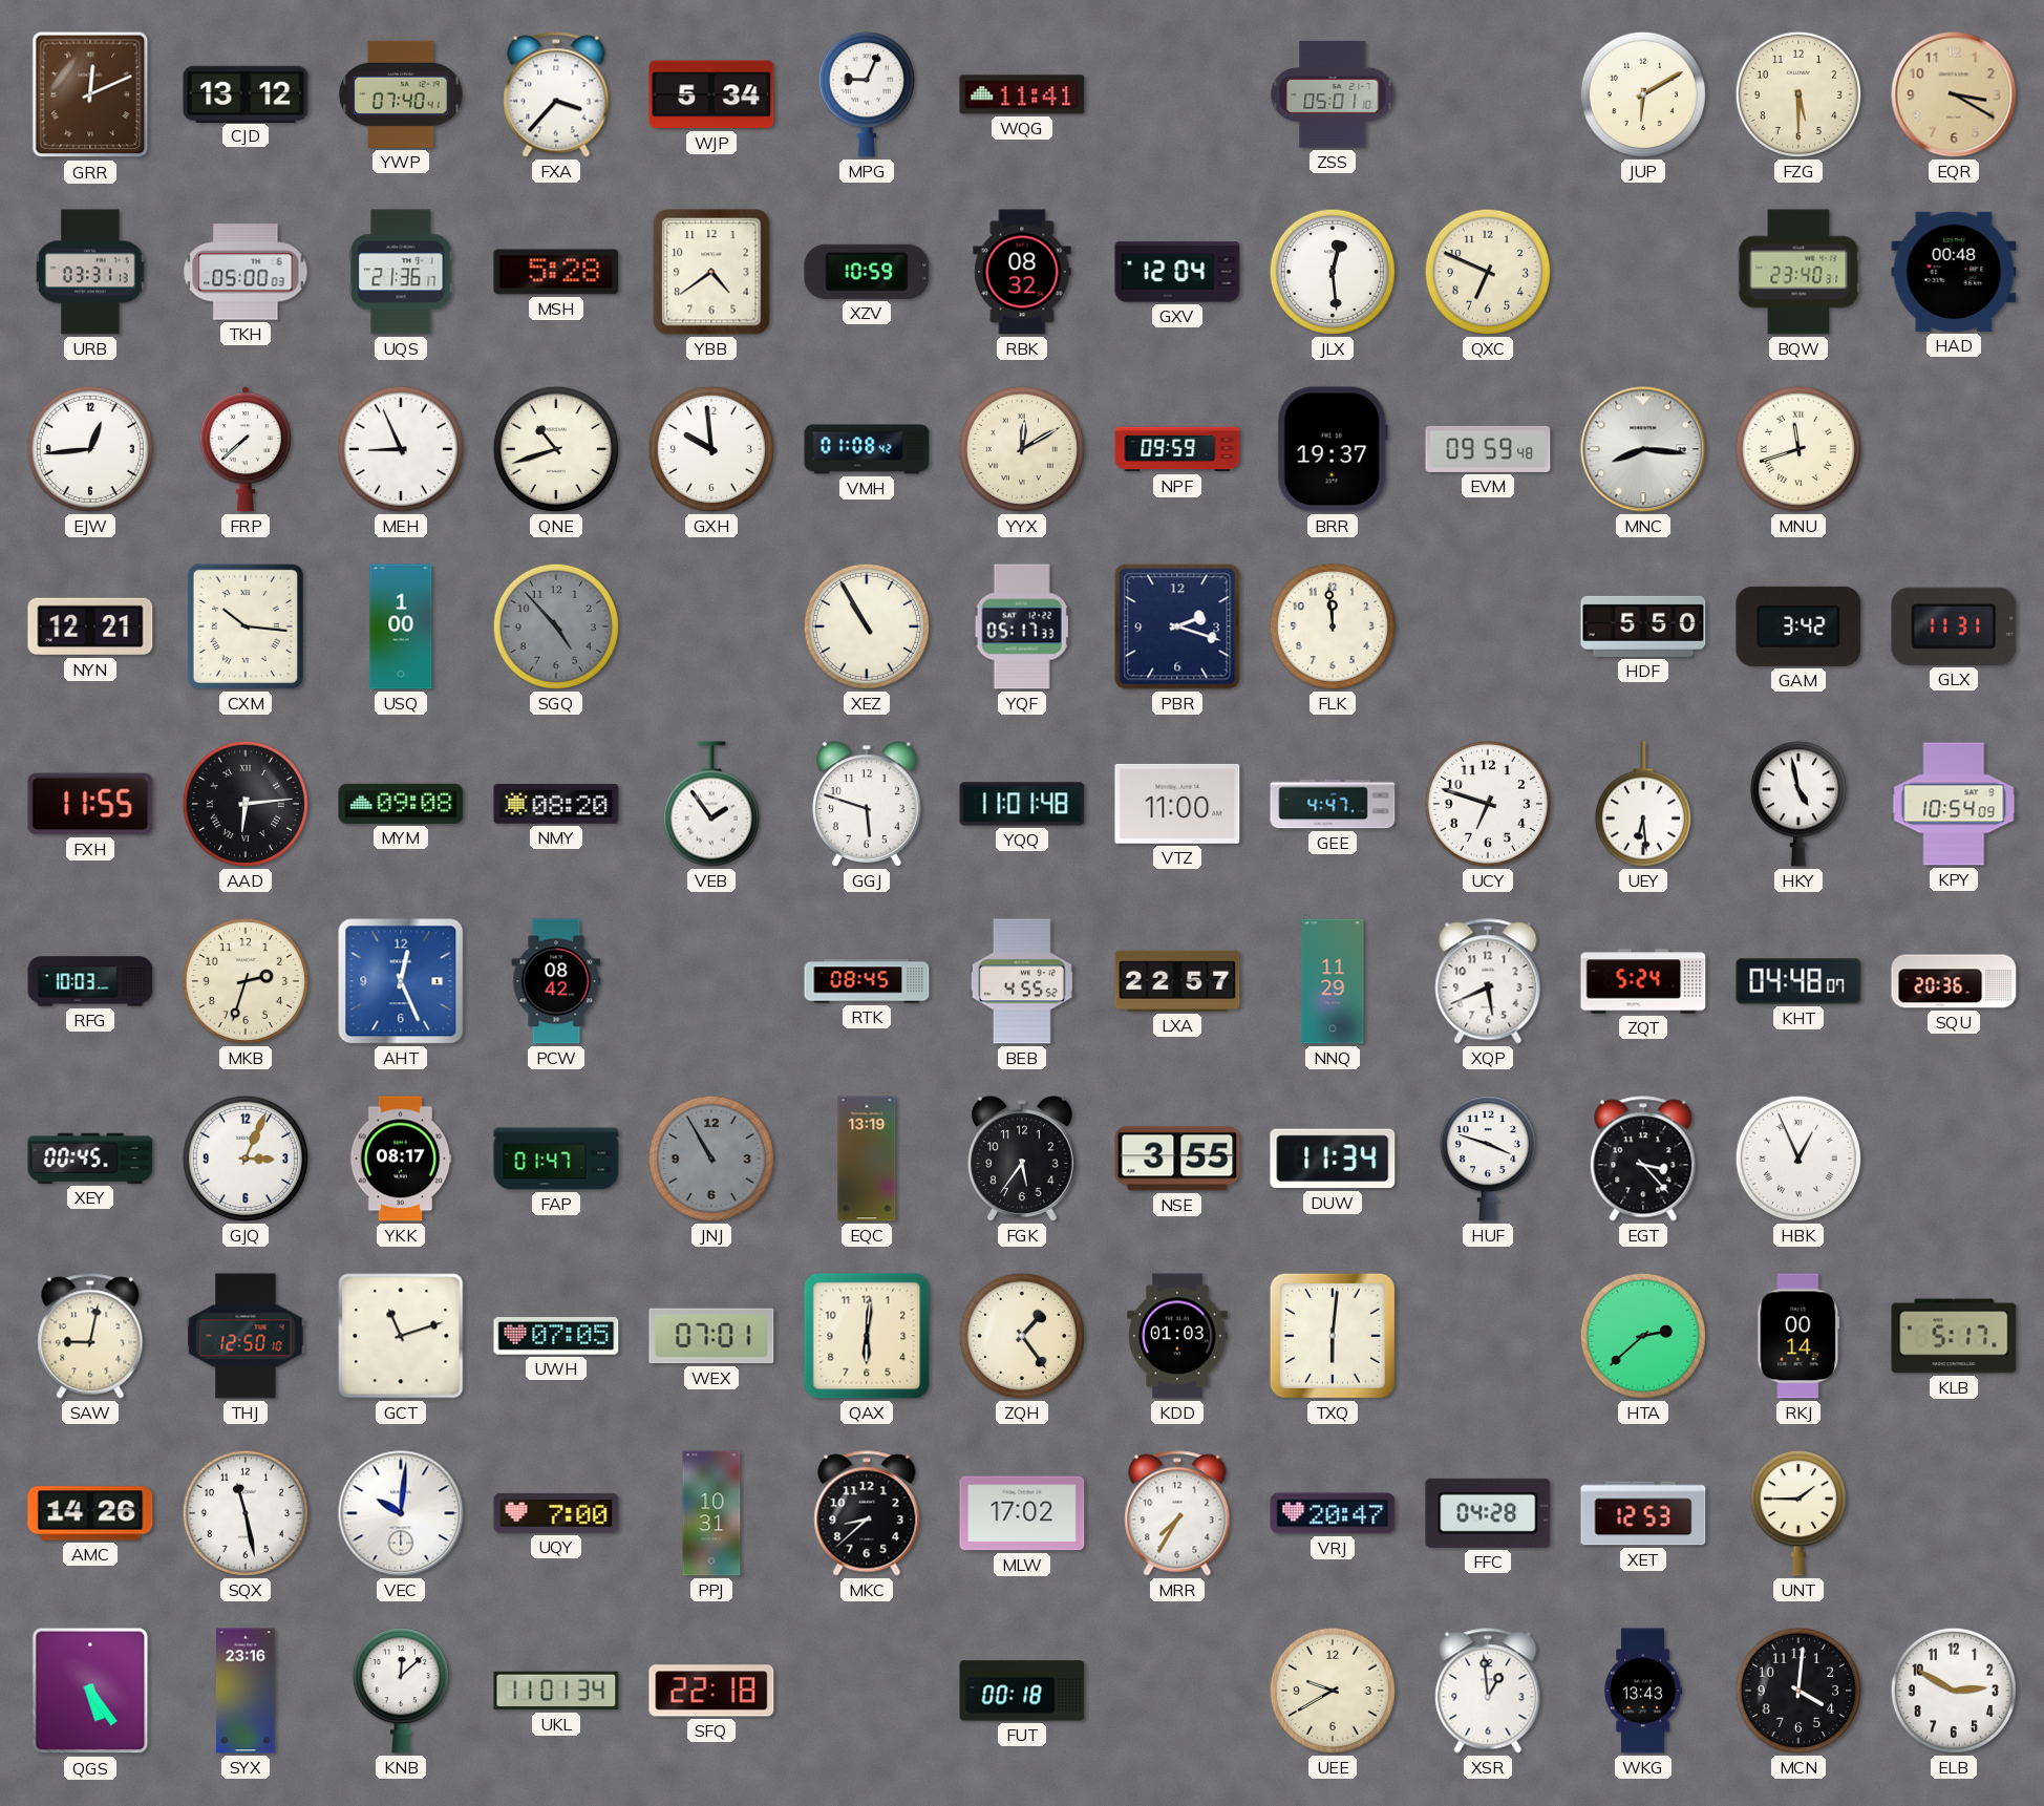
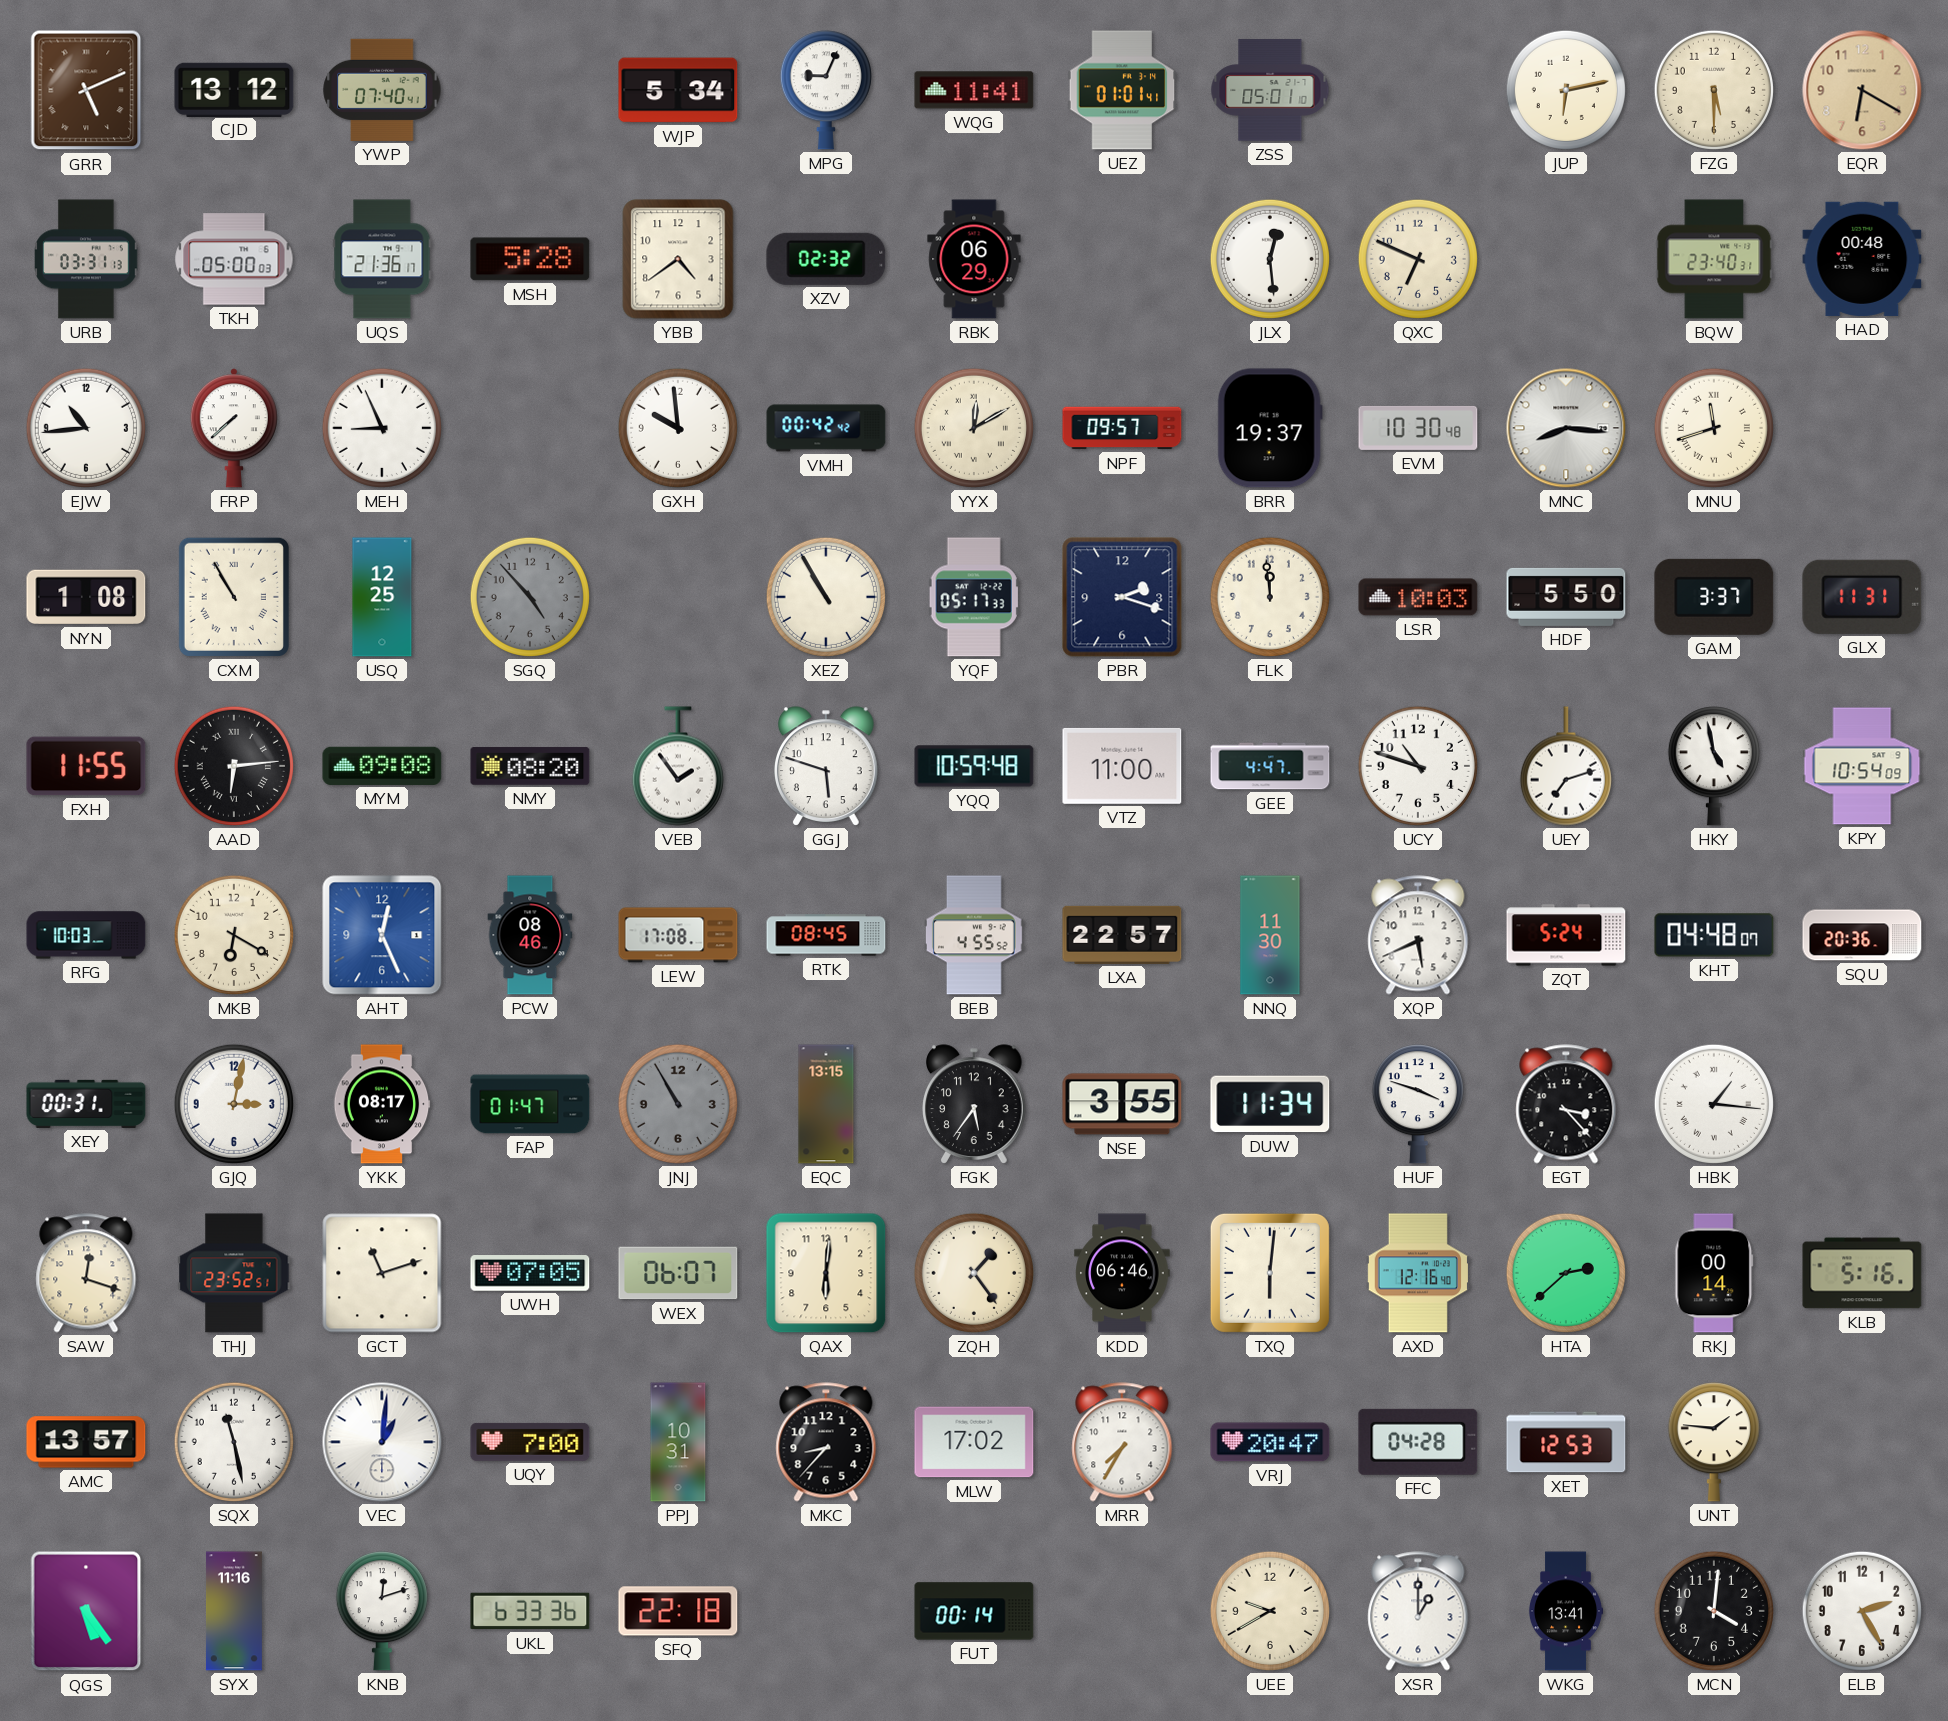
GRR: 12:11 -> 5:11 (86, 90)
FXA: 3:37 -> none (556, 94)
UEZ: none -> 01:01 (1122, 90)
JUP: 6:10 -> 6:13 (1566, 90)
EQR: 3:20 -> 6:20 (1862, 90)
XZV: 10:59 -> 02:32 (826, 259)
RBK: 08:32 -> 06:29 (974, 259)
GXV: 12:04 -> none (1177, 272)
EJW: 12:44 -> 10:44 (86, 428)
QNE: 10:42 -> none (556, 449)
VMH: 01:08 -> 00:42 (826, 428)
NPF: 09:59 -> 09:57 (1122, 428)
EVM: 09:59 -> 10:30 (1418, 428)
NYN: 12:21 -> 1:08 (86, 597)
CXM: 10:16 -> 10:55 (234, 597)
USQ: 1:00 -> 12:25 (382, 597)
LSR: none -> 10:03 (1418, 597)
GAM: 3:42 -> 3:37 (1714, 597)
YQQ: 11:01 -> 10:59 (974, 766)
UCY: 6:48 -> 10:48 (1418, 766)
UEY: 6:29 -> 7:12 (1566, 766)
MKB: 2:33 -> 6:20 (234, 935)
PCW: 08:42 -> 08:46 (530, 935)
LEW: none -> 17:08 (678, 935)
NNQ: 11:29 -> 11:30 (1270, 935)
XEY: 00:45 -> 00:31 (86, 1104)
GJQ: 3:04 -> 3:02 (234, 1104)
EQC: 13:19 -> 13:15 (826, 1104)
HBK: 12:56 -> 1:16 (1714, 1104)
SAW: 9:02 -> 12:18 (86, 1273)
THJ: 12:50 -> 23:52 (234, 1273)
WEX: 07:01 -> 06:07 (678, 1273)
KDD: 01:03 -> 06:46 (1122, 1273)
AXD: none -> 12:16 (1418, 1273)
KLB: 5:17 -> 5:16 (1862, 1273)
AMC: 14:26 -> 13:57 (86, 1442)
VEC: 10:01 -> 1:01 (382, 1442)
MKC: 8:38 -> 8:37 (826, 1442)
UNT: 1:45 -> 1:46 (1714, 1442)
SYX: 23:16 -> 11:16 (234, 1611)
KNB: 12:08 -> 12:12 (382, 1611)
UKL: 11:01 -> 6:33 (530, 1611)
FUT: 00:18 -> 00:14 (974, 1611)
XSR: 12:59 -> 1:00 (1418, 1611)
WKG: 13:43 -> 13:41 (1566, 1611)
ELB: 2:50 -> 2:25 (1862, 1611)
